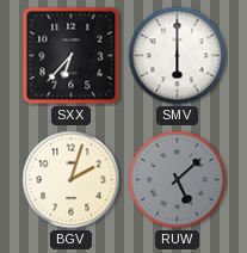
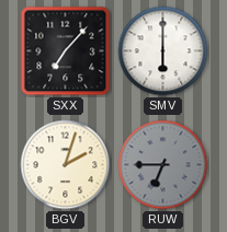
SXX: 6:37 -> 7:07 (66, 51)
RUW: 5:08 -> 6:45 (163, 165)
